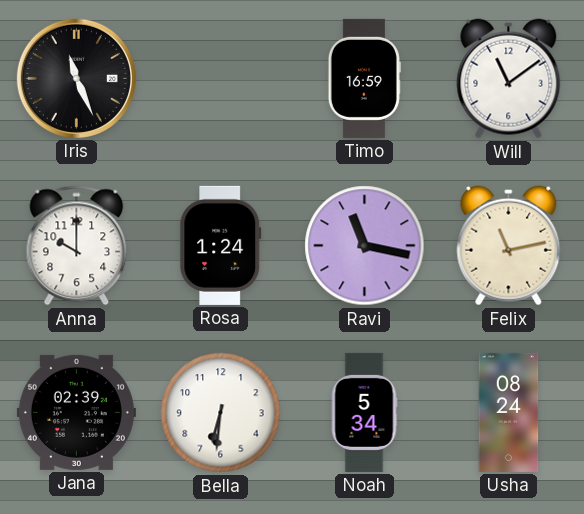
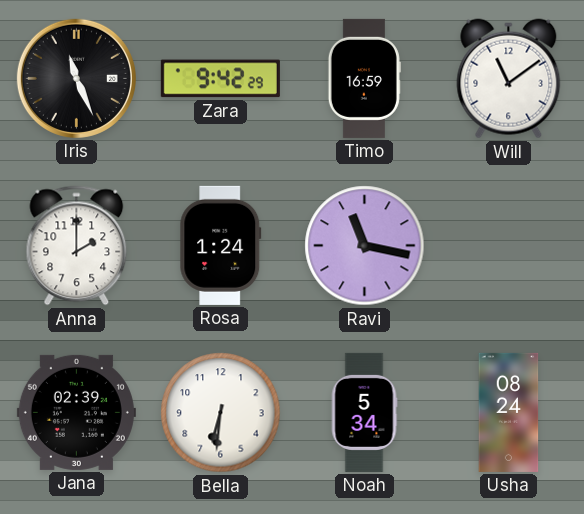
Zara: none -> 9:42 (220, 79)
Anna: 10:00 -> 2:00 (77, 246)
Felix: 11:13 -> none (509, 246)
